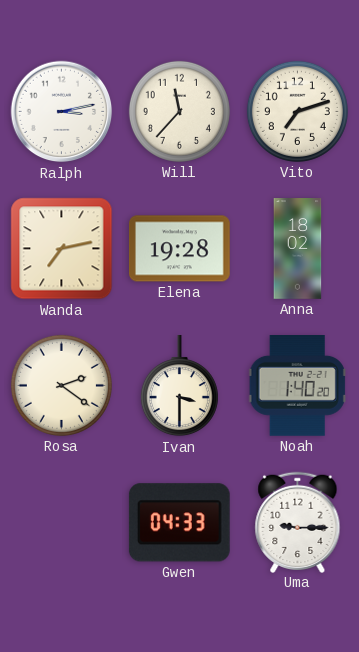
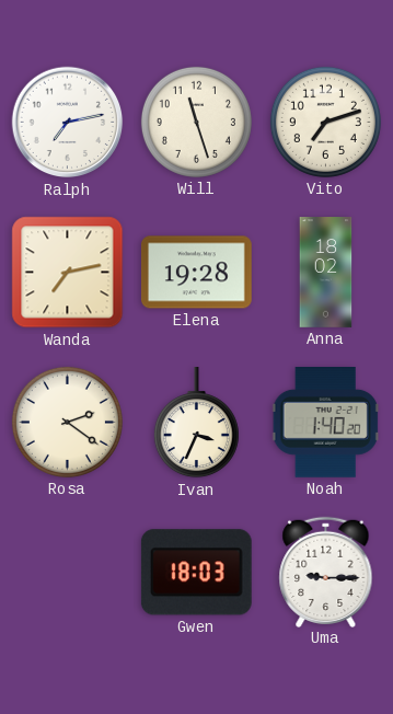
Ralph: 3:13 -> 7:13 (68, 123)
Will: 11:37 -> 11:27 (196, 122)
Ivan: 3:30 -> 3:34 (196, 424)
Gwen: 04:33 -> 18:03 (196, 573)
